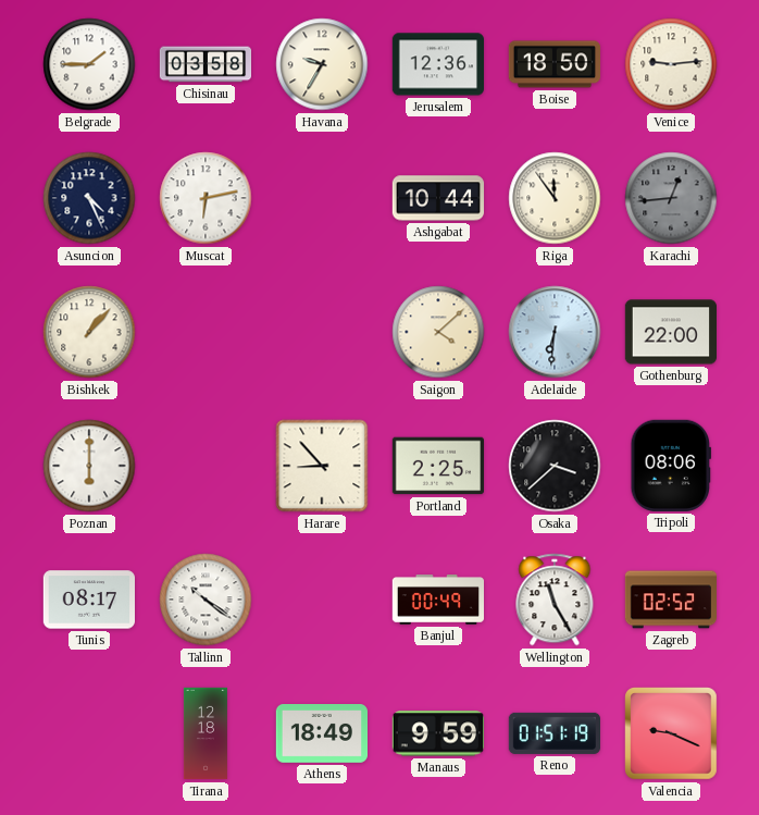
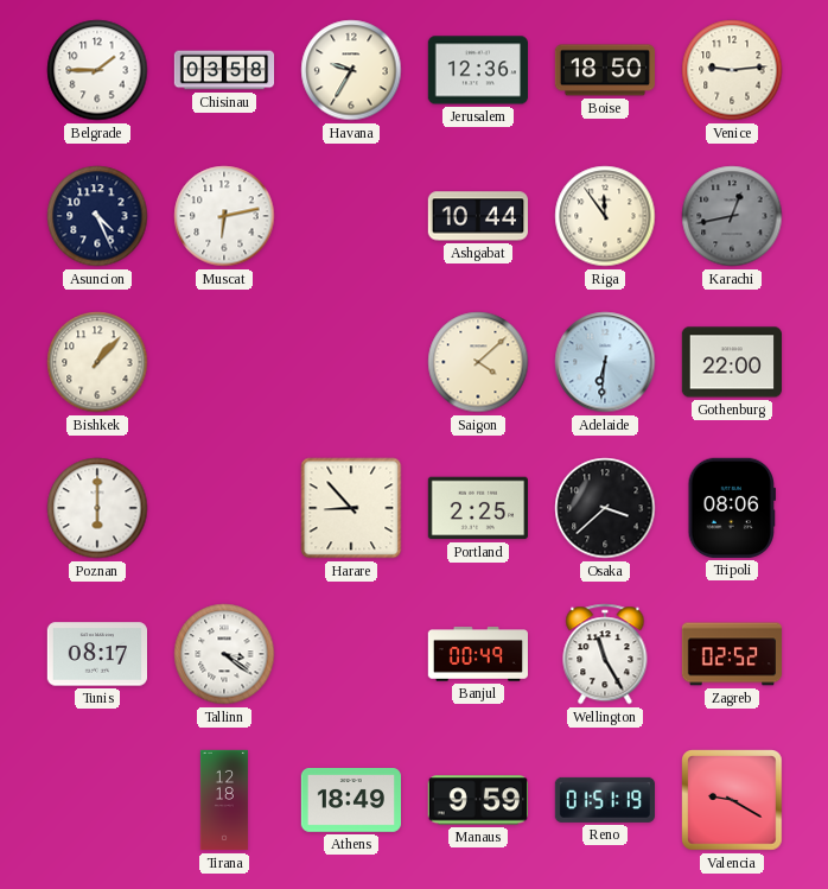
Karachi: 12:44 -> 12:43 (732, 216)
Tallinn: 10:21 -> 3:21 (224, 654)
Valencia: 9:19 -> 9:20 (732, 800)
